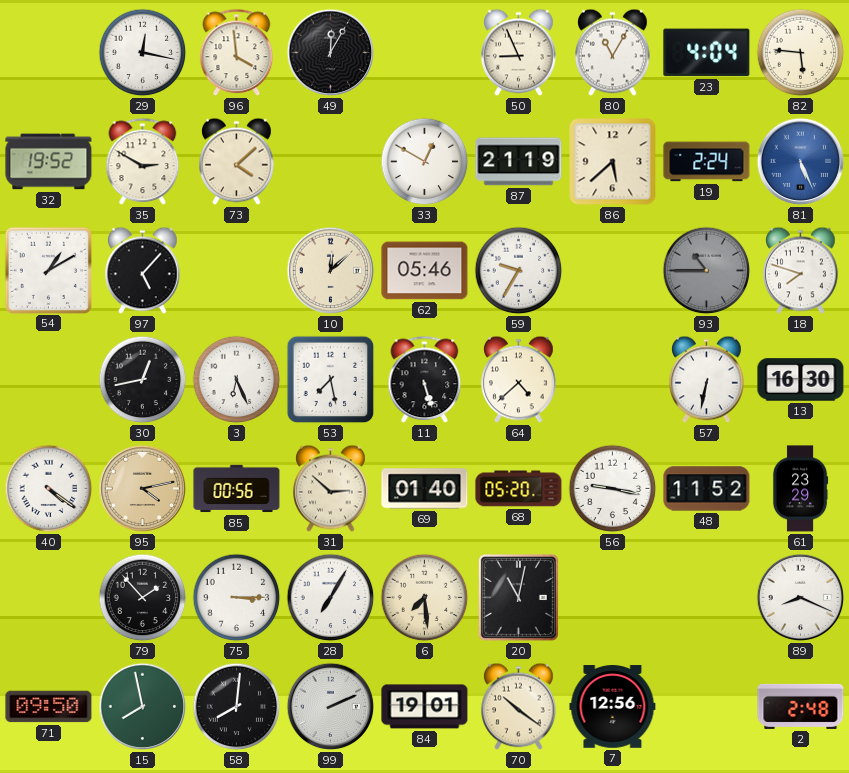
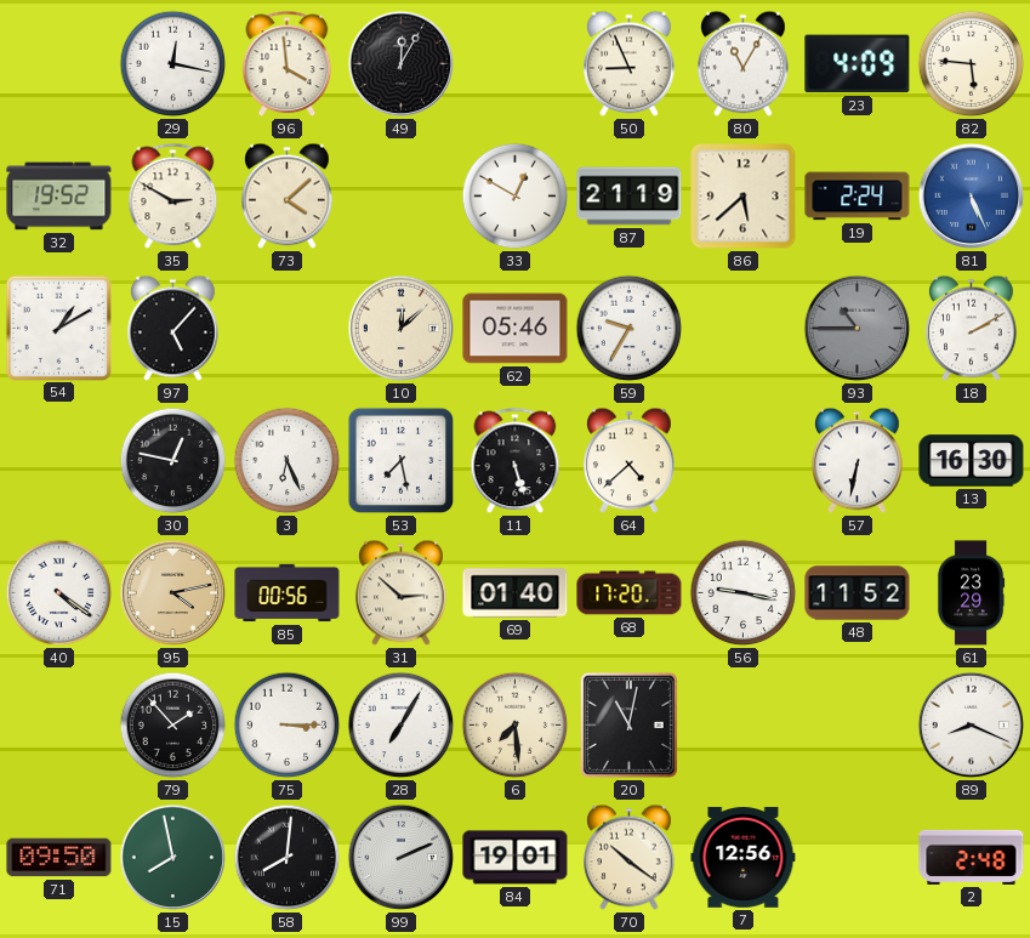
23: 4:04 -> 4:09 (858, 64)
18: 7:48 -> 2:10 (972, 329)
30: 12:43 -> 12:47 (173, 461)
68: 05:20 -> 17:20 (630, 593)
